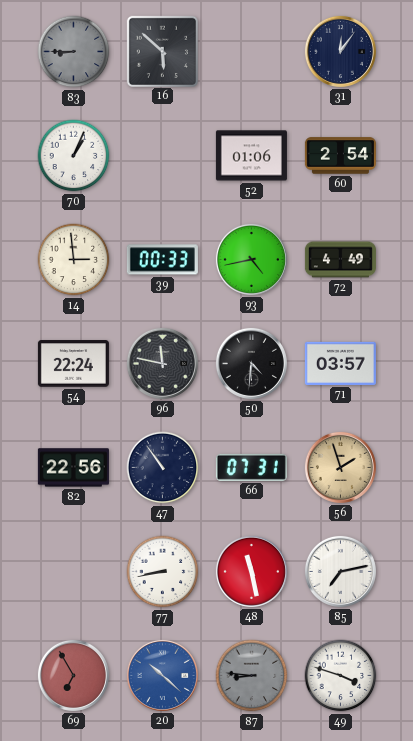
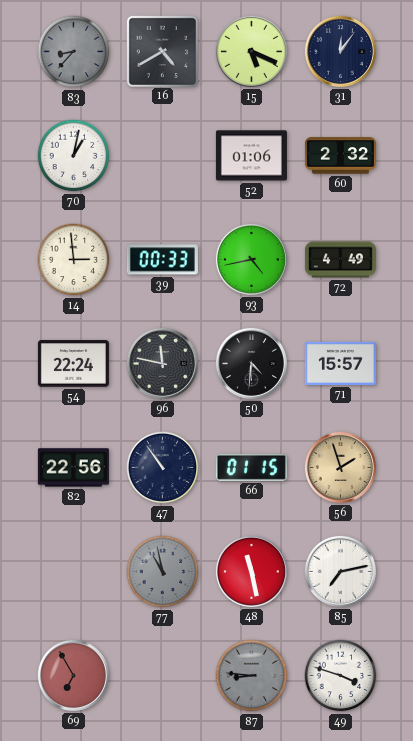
83: 8:45 -> 8:37 (74, 52)
16: 5:52 -> 4:40 (162, 51)
15: none -> 5:19 (251, 51)
70: 1:04 -> 1:02 (74, 156)
60: 2:54 -> 2:32 (340, 156)
71: 03:57 -> 15:57 (340, 363)
66: 07:31 -> 01:15 (251, 467)
77: 8:43 -> 10:58 (163, 572)
77 dial: white -> grey (163, 572)
20: 10:22 -> none (162, 675)
